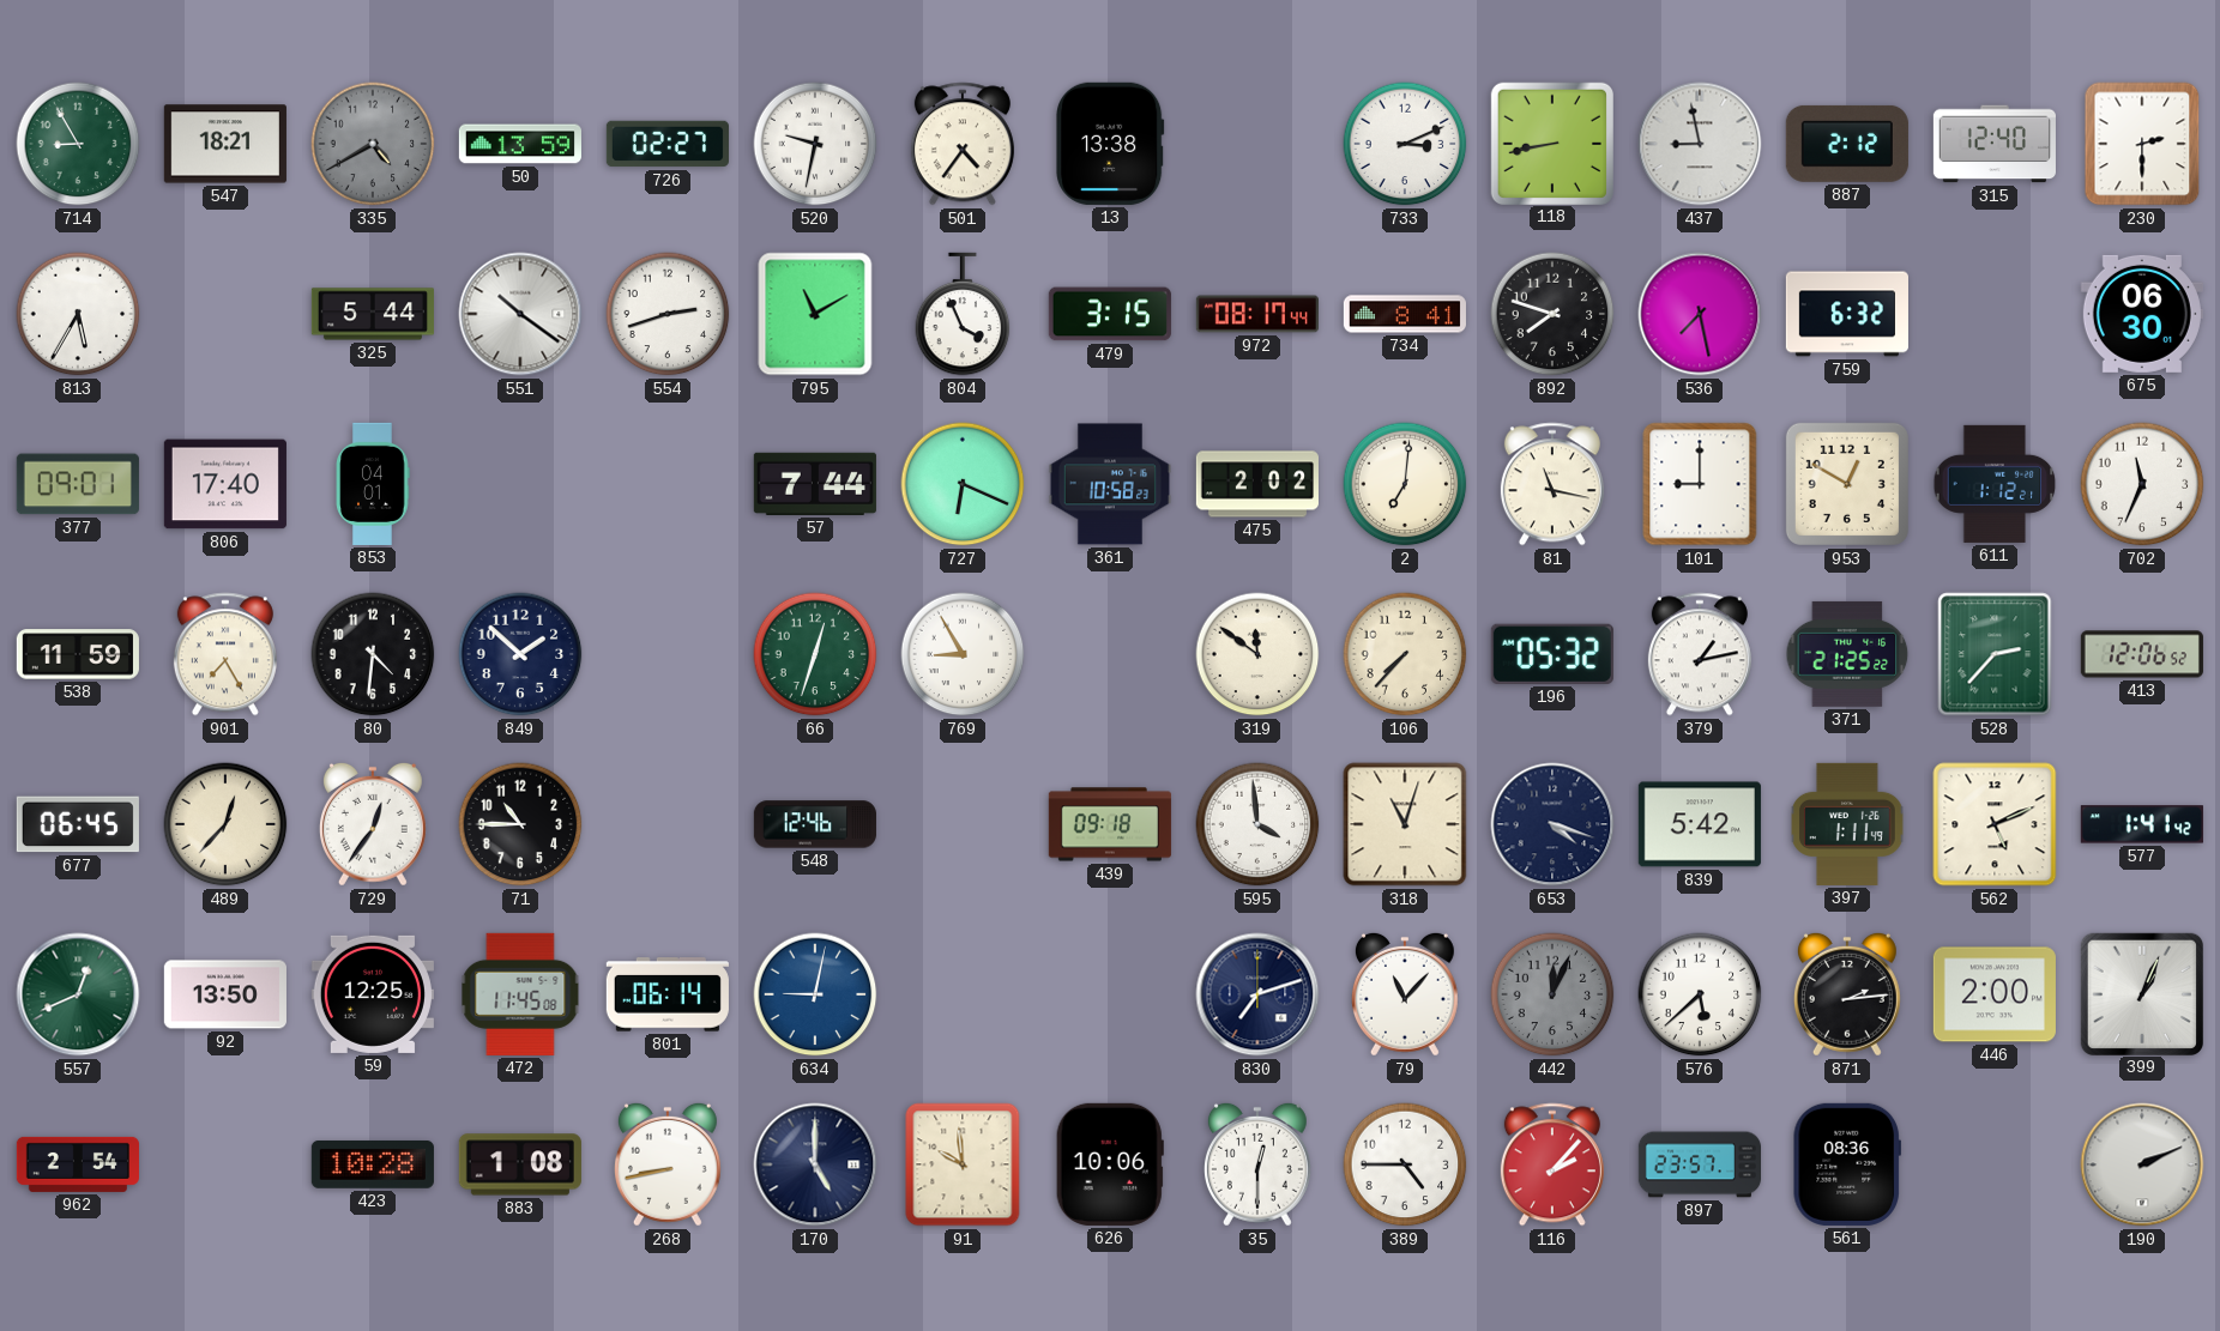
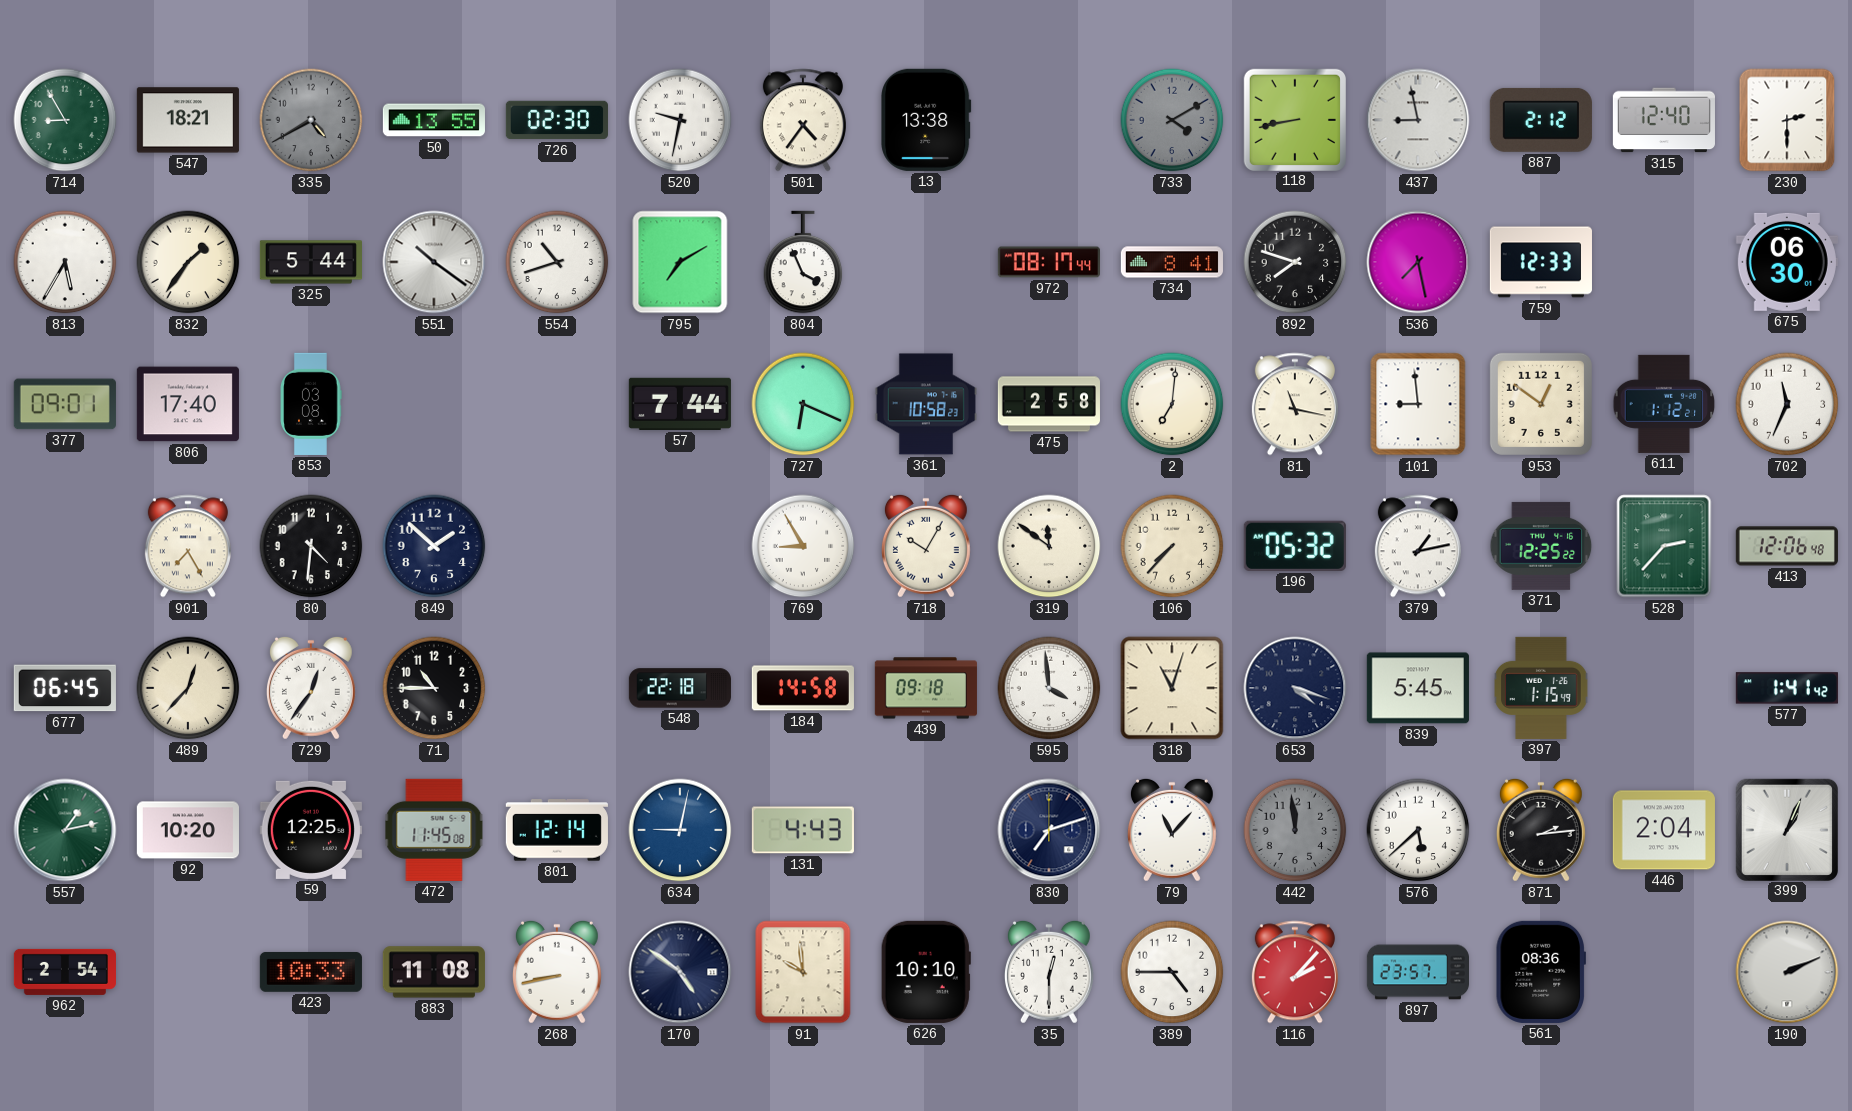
50: 13:59 -> 13:55 (434, 120)
726: 02:27 -> 02:30 (557, 120)
733: 3:11 -> 4:10 (1172, 120)
733 dial: white -> grey (1172, 120)
832: none -> 1:36 (188, 262)
554: 2:42 -> 10:42 (557, 262)
795: 11:10 -> 7:10 (680, 262)
479: 3:15 -> none (1110, 314)
759: 6:32 -> 12:33 (1541, 262)
853: 04:01 -> 03:08 (311, 404)
475: 2:02 -> 2:58 (1049, 404)
101: 9:00 -> 8:59 (1418, 404)
953: 12:50 -> 12:51 (1541, 404)
538: 11:59 -> none (78, 654)
66: 12:33 -> none (815, 654)
718: none -> 10:05 (926, 546)
371: 21:25 -> 12:25 (1541, 546)
413: 12:06:52 -> 12:06:48 (1787, 546)
548: 12:46 -> 22:18 (680, 688)
184: none -> 14:58 (803, 688)
839: 5:42 -> 5:45 (1418, 688)
397: 1:11 -> 1:15 (1541, 688)
562: 5:11 -> none (1995, 824)
557: 12:41 -> 1:13 (65, 830)
92: 13:50 -> 10:20 (188, 830)
801: 06:14 -> 12:14 (557, 830)
131: none -> 4:43 (803, 830)
442: 12:04 -> 11:59 (1295, 830)
446: 2:00 -> 2:04 (1664, 830)
423: 10:28 -> 10:33 (311, 972)
883: 1:08 -> 11:08 (434, 972)
170: 5:00 -> 4:51 (680, 972)
626: 10:06 -> 10:10 (926, 972)
